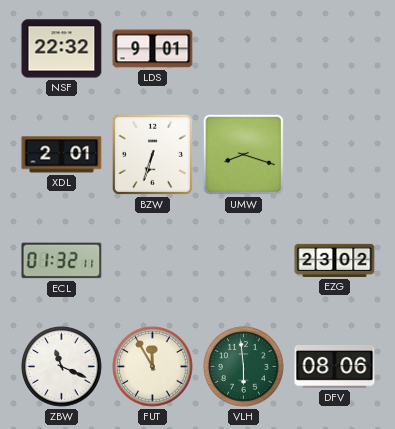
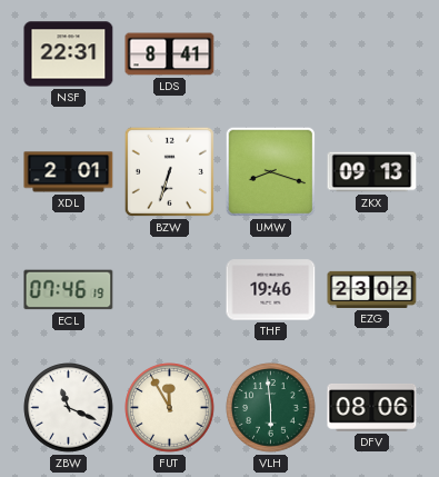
NSF: 22:32 -> 22:31 (69, 54)
LDS: 9:01 -> 8:41 (170, 54)
ZKX: none -> 09:13 (372, 172)
ECL: 01:32 -> 07:46 (69, 290)
THF: none -> 19:46 (271, 290)
